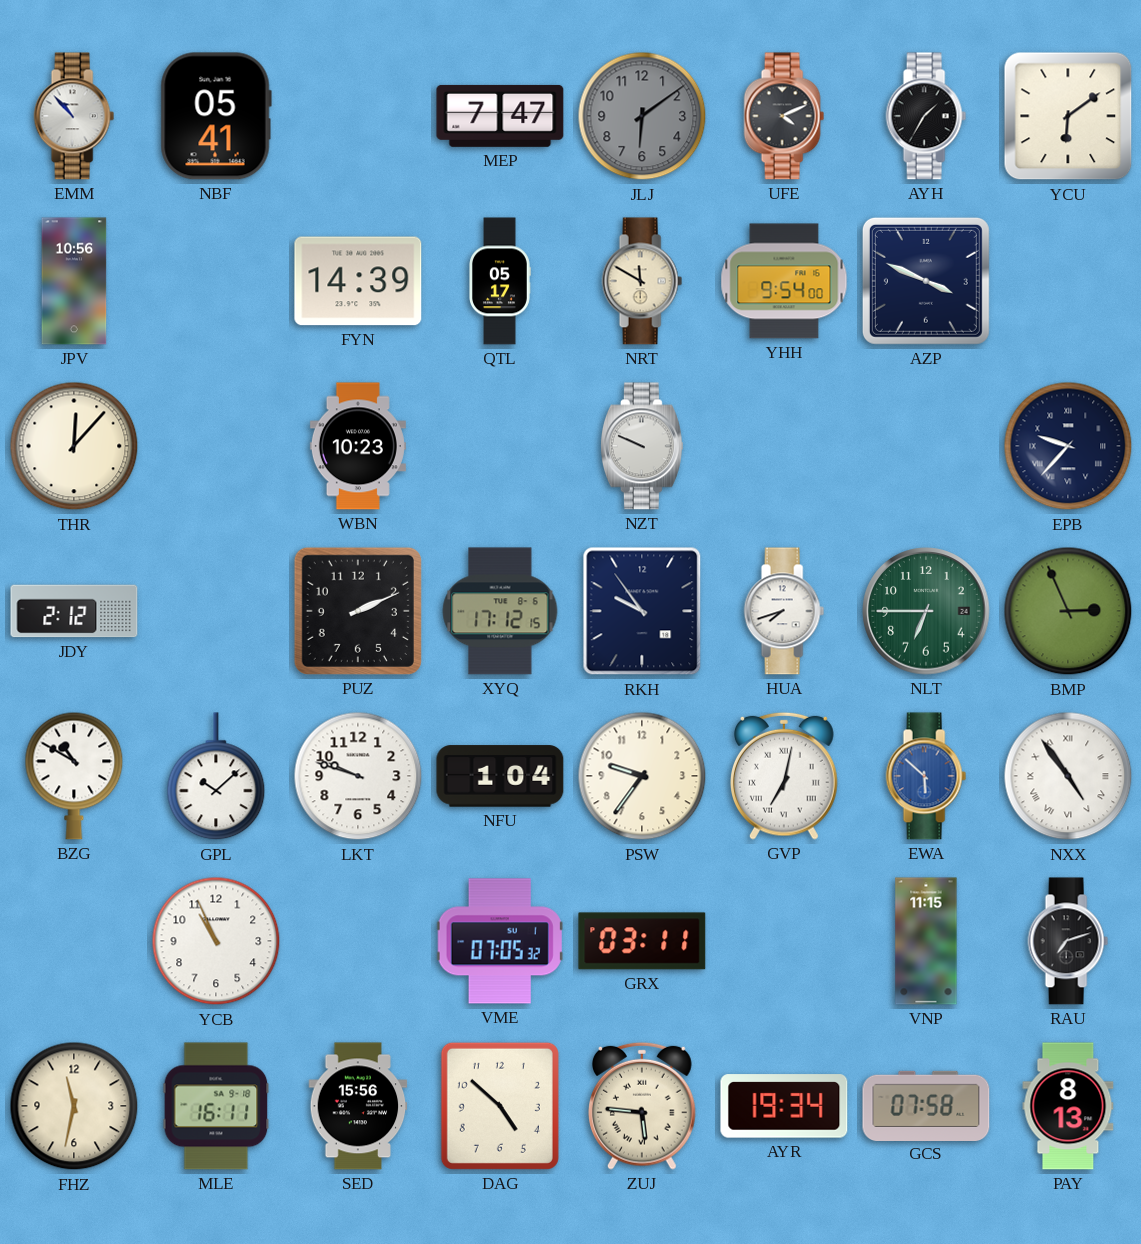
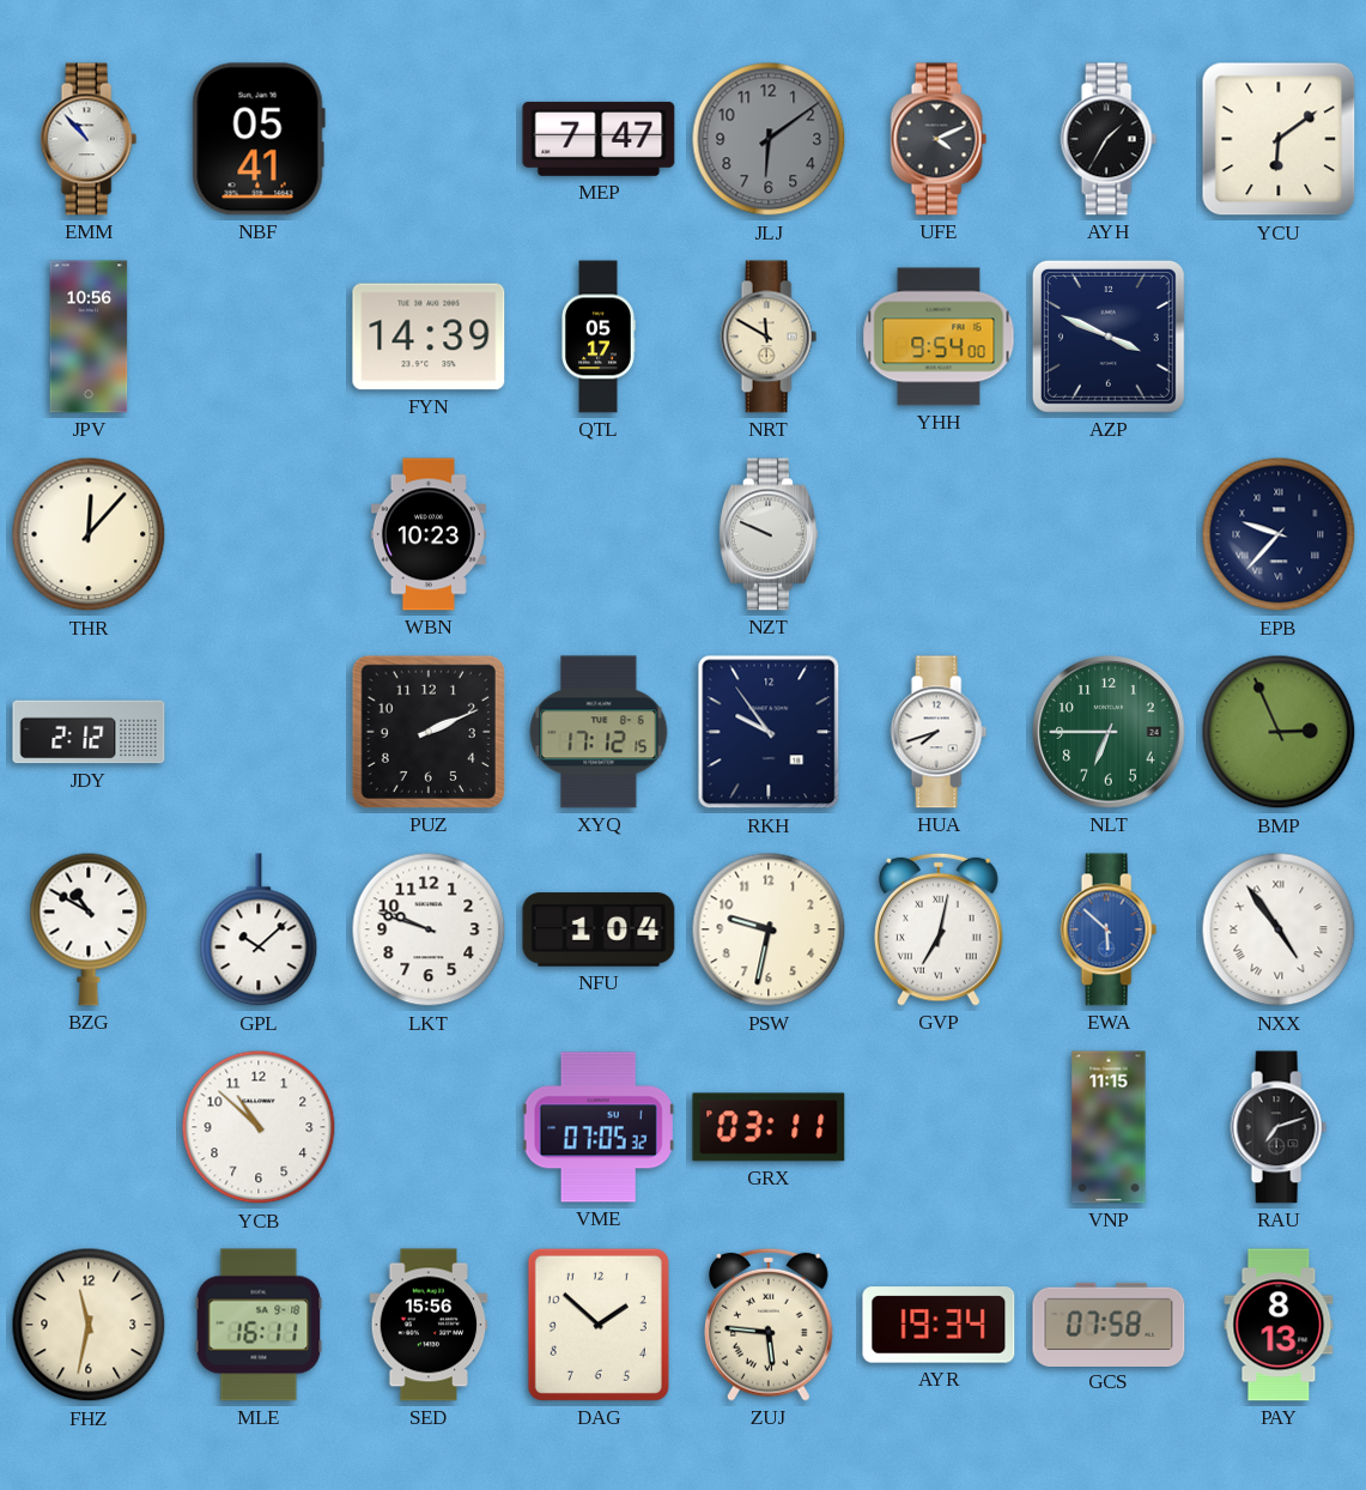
PSW: 9:36 -> 9:32 (769, 929)
YCB: 10:56 -> 10:52 (259, 1127)
DAG: 4:52 -> 1:52 (599, 1325)
